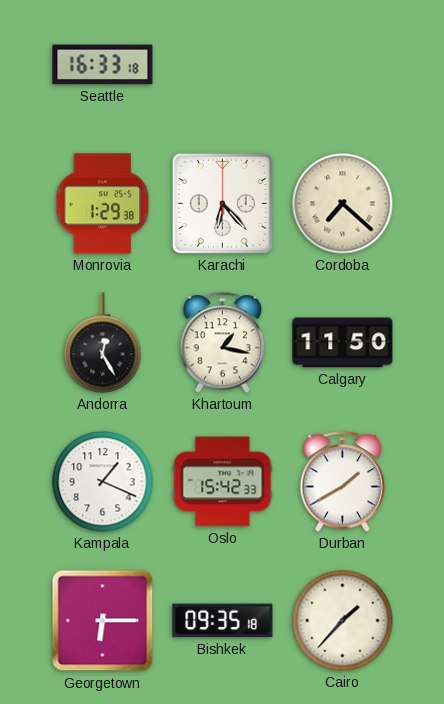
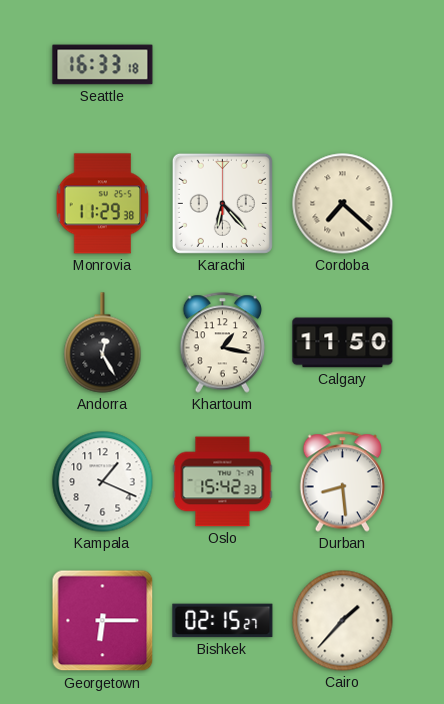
Monrovia: 1:29 -> 11:29 (103, 204)
Durban: 1:40 -> 8:29 (343, 482)
Bishkek: 09:35 -> 02:15 (223, 621)
